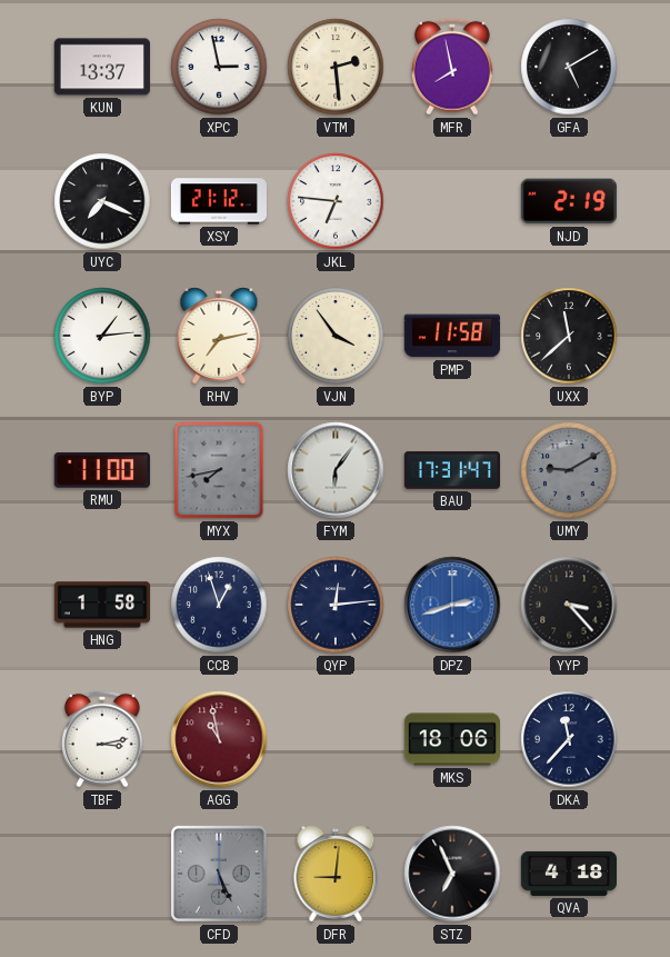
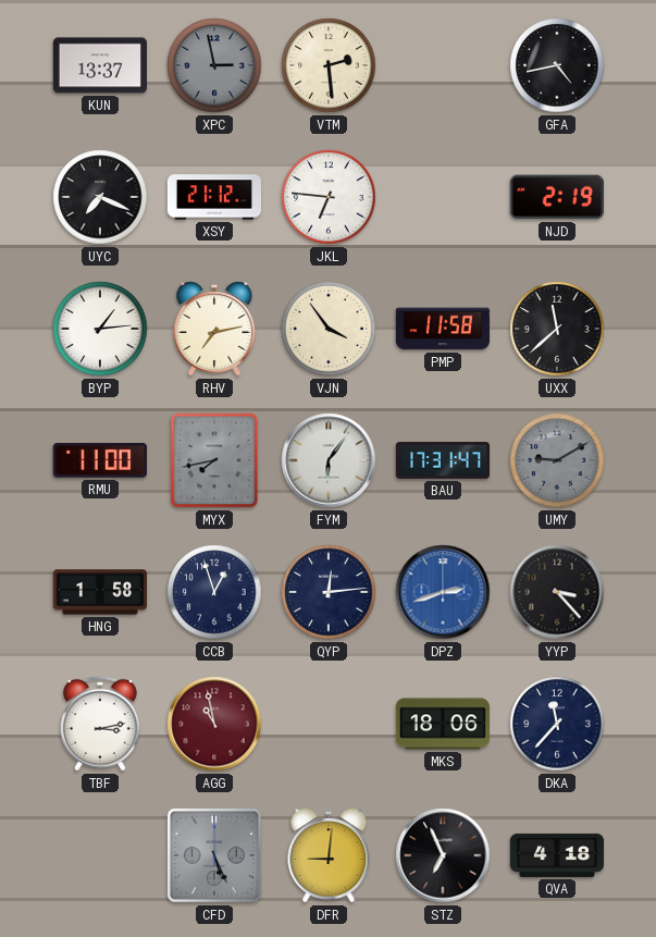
XPC dial: white -> grey (214, 65)
MFR: 7:58 -> none (452, 67)
GFA: 5:10 -> 4:43 (557, 65)
